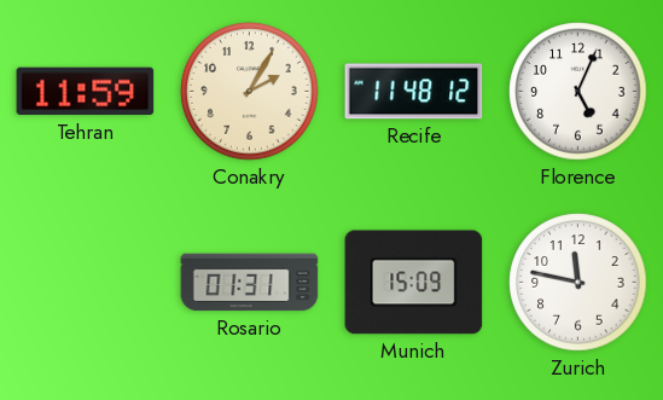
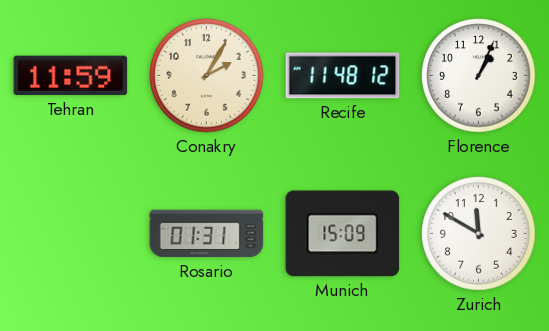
Florence: 5:04 -> 1:04 (479, 76)
Zurich: 11:47 -> 11:50 (479, 234)
